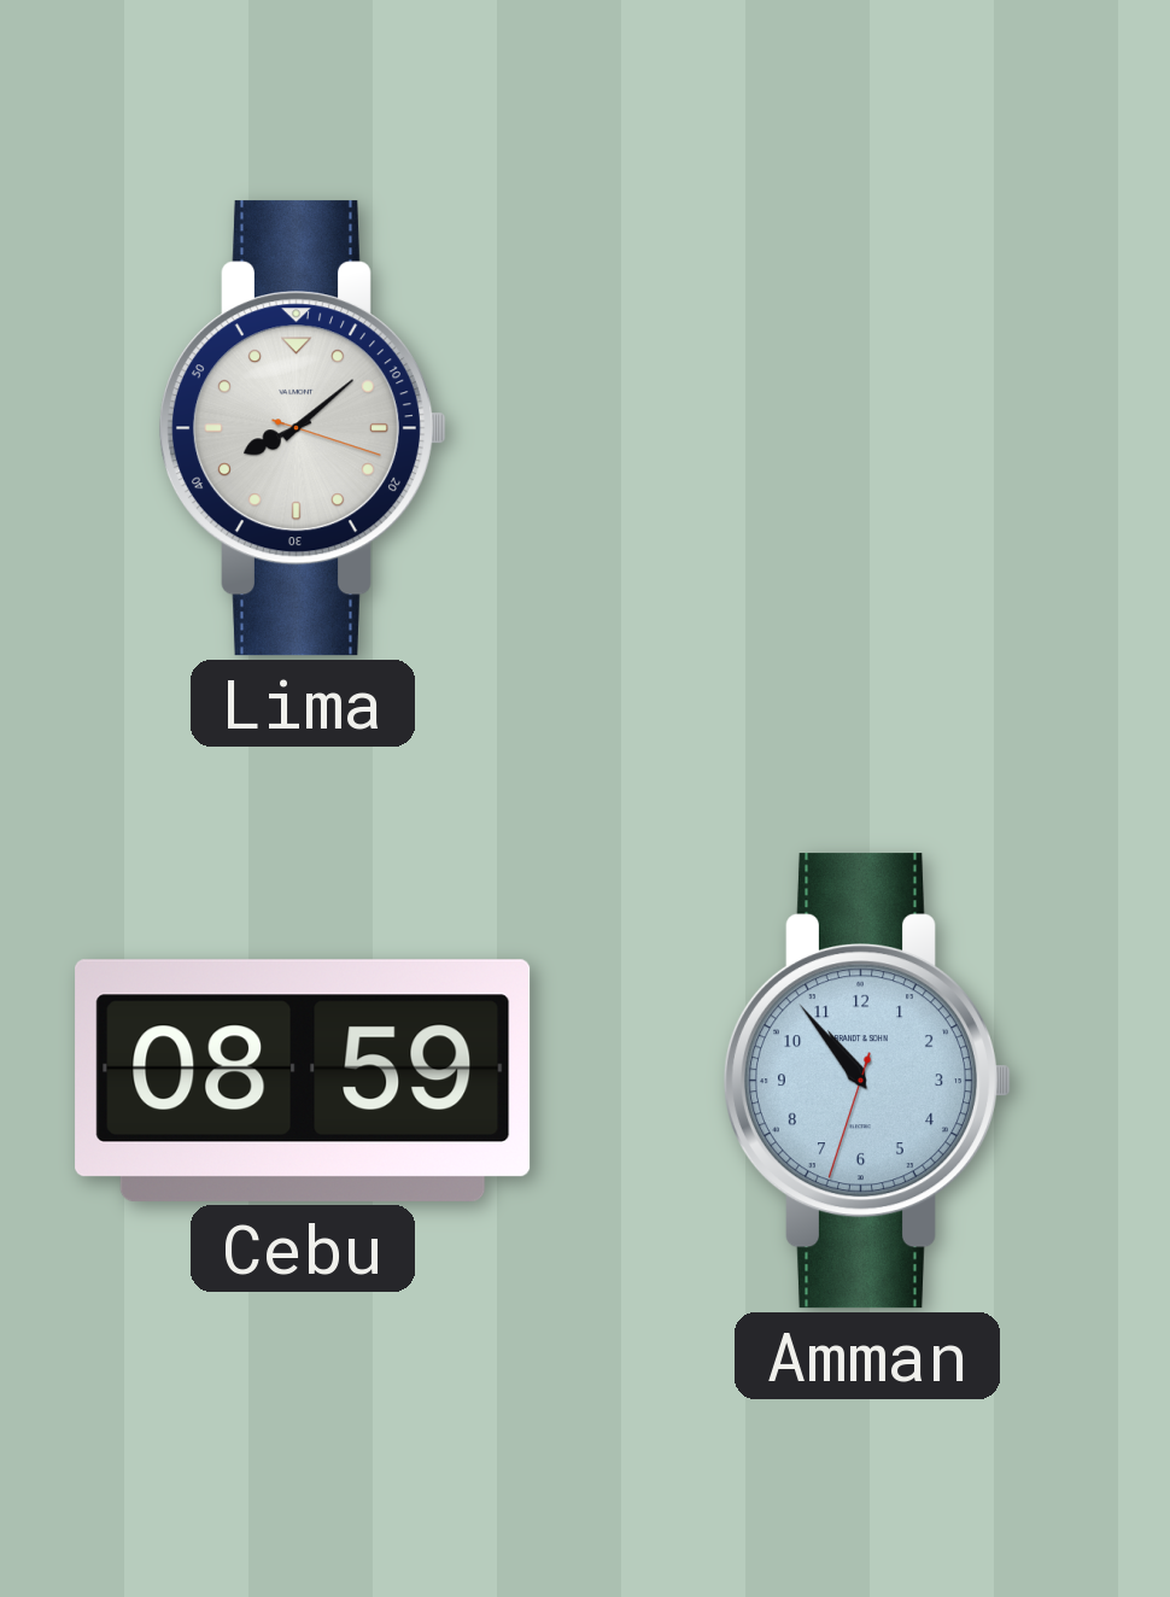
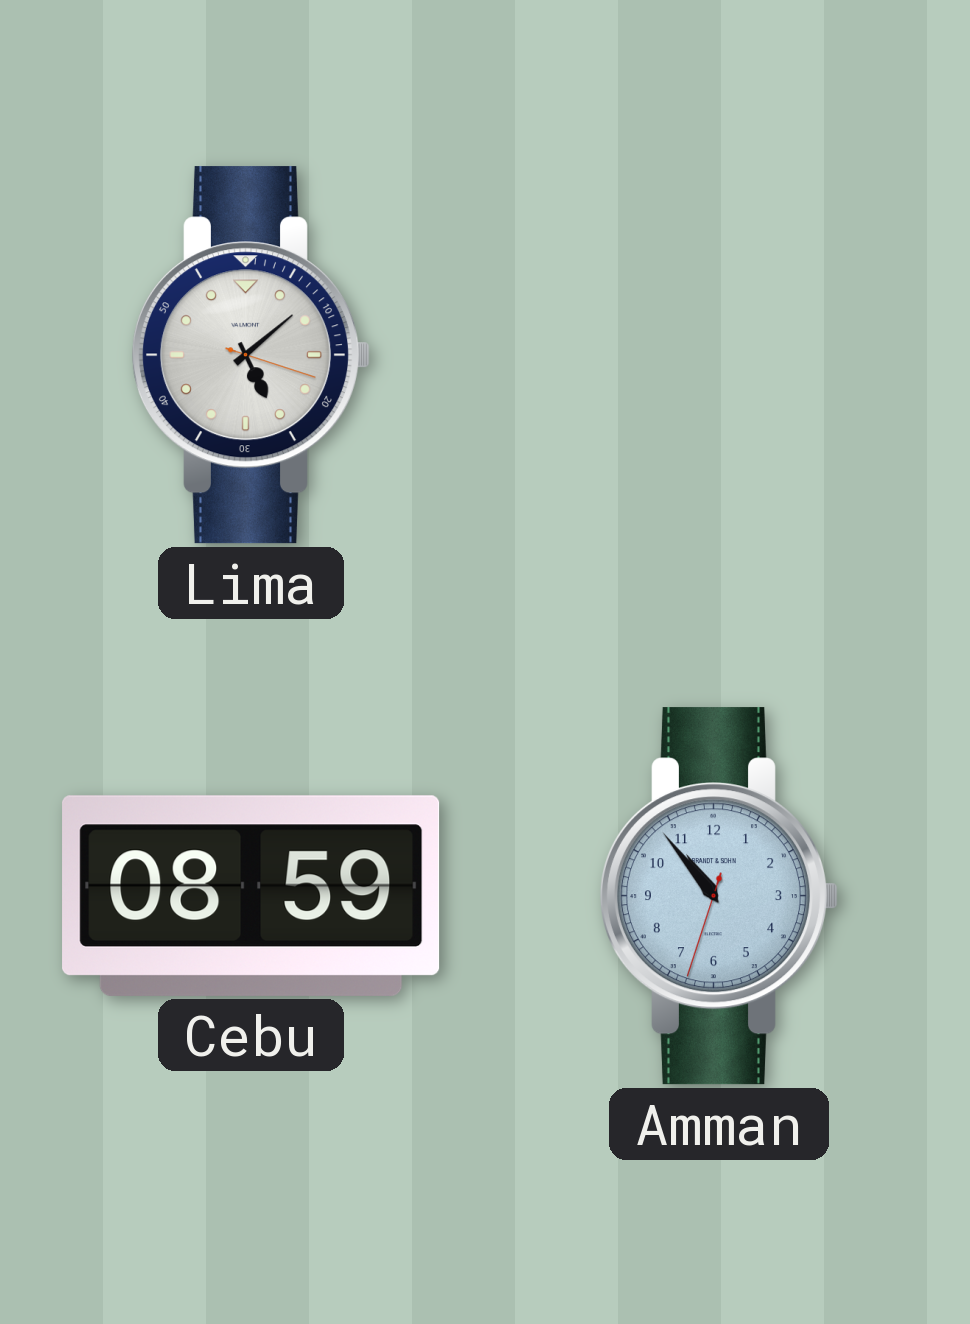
Lima: 8:08 -> 5:08 (250, 355)
